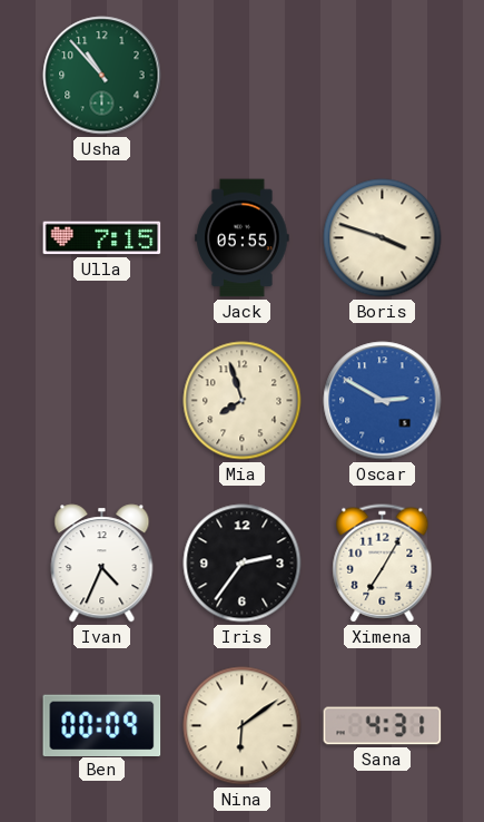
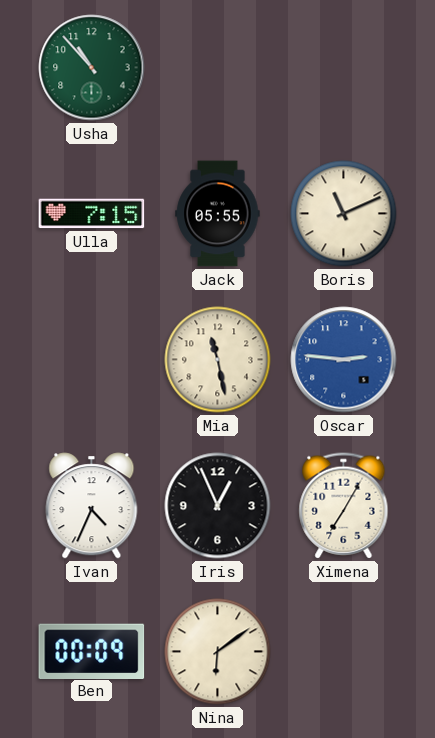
Boris: 3:48 -> 11:11 (344, 214)
Mia: 7:57 -> 11:28 (218, 360)
Oscar: 2:50 -> 2:46 (344, 360)
Iris: 2:36 -> 12:56 (218, 506)
Sana: 4:31 -> none (383, 726)
